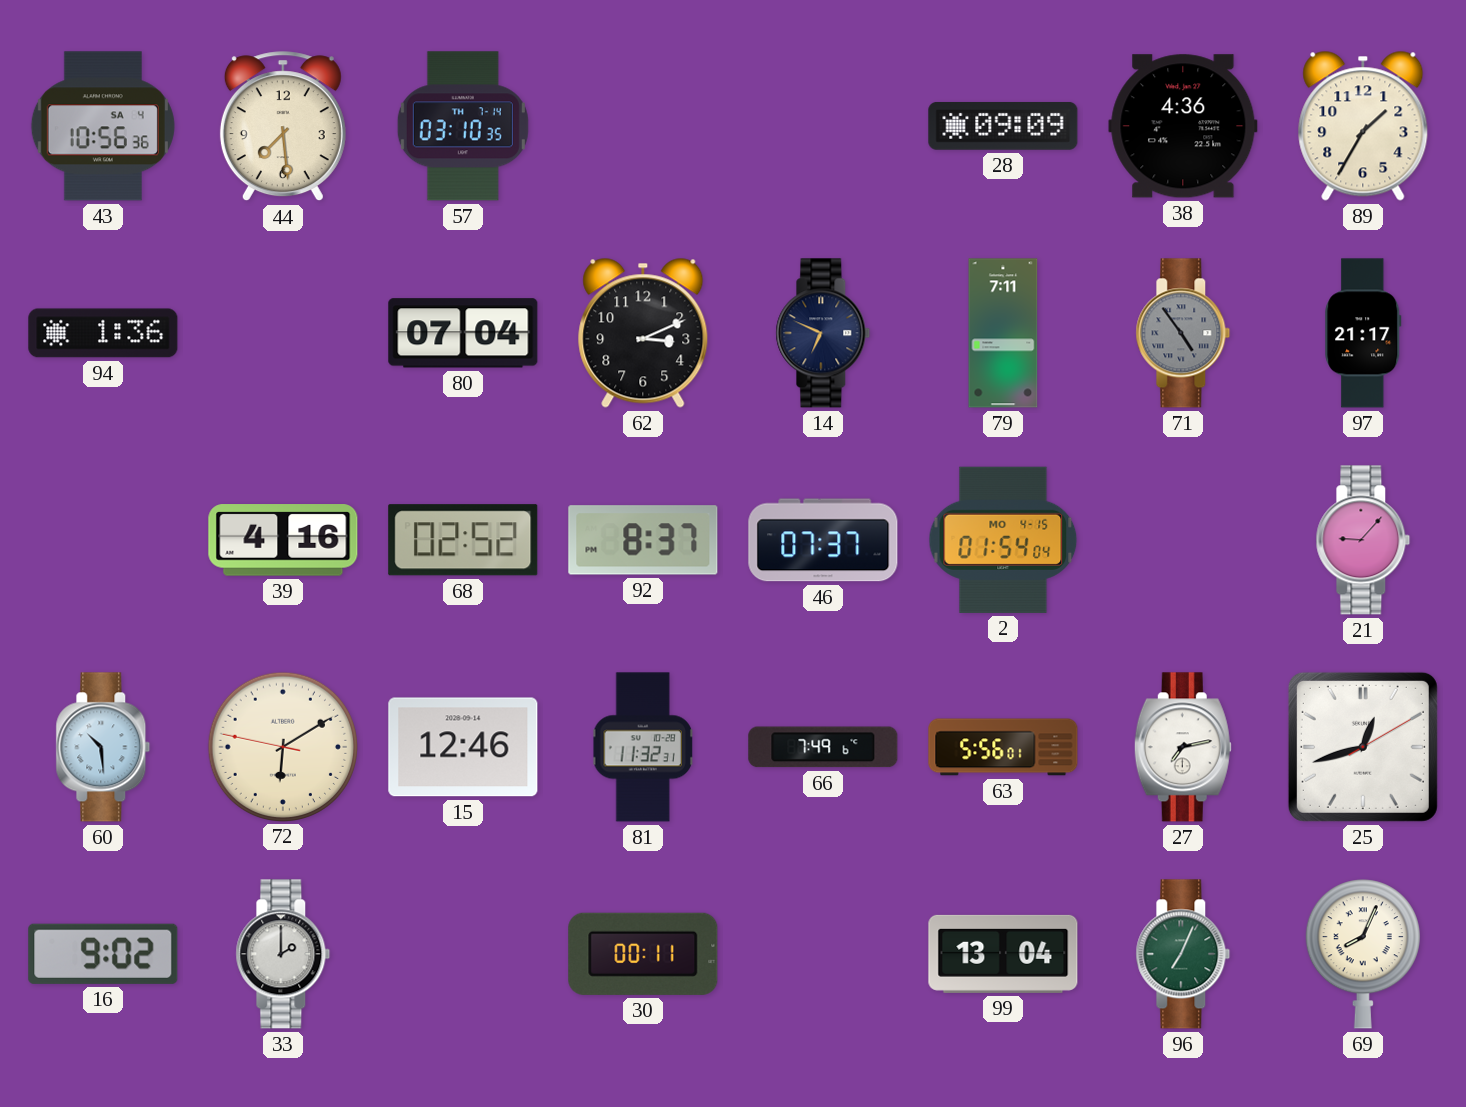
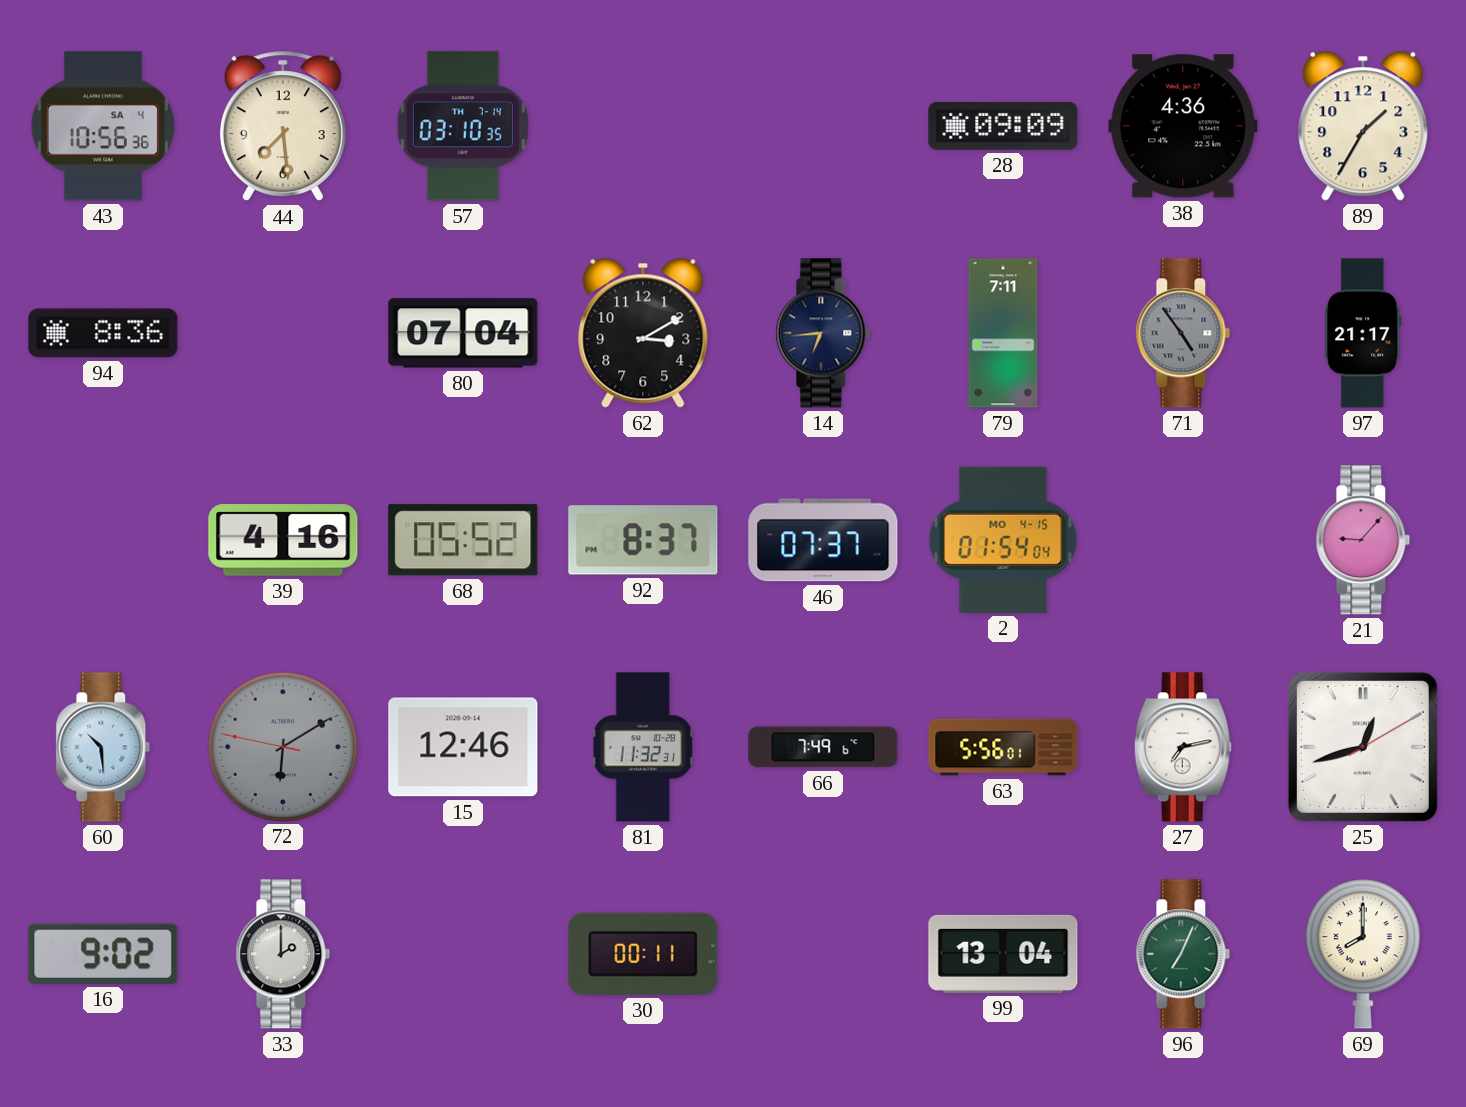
94: 1:36 -> 8:36 (103, 333)
62: 3:11 -> 3:10 (643, 333)
14: 6:49 -> 6:44 (823, 333)
68: 02:52 -> 05:52 (463, 540)
72 dial: cream -> grey (282, 746)
69: 8:04 -> 8:00 (1363, 954)
